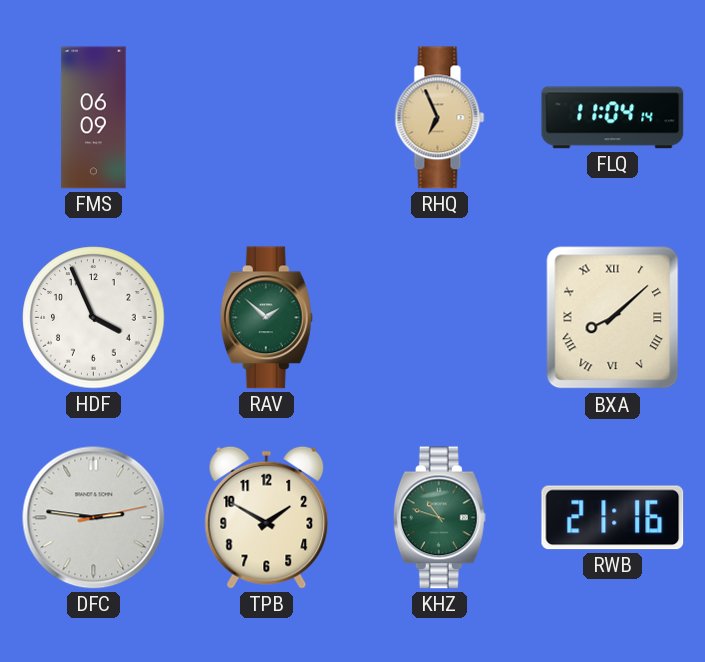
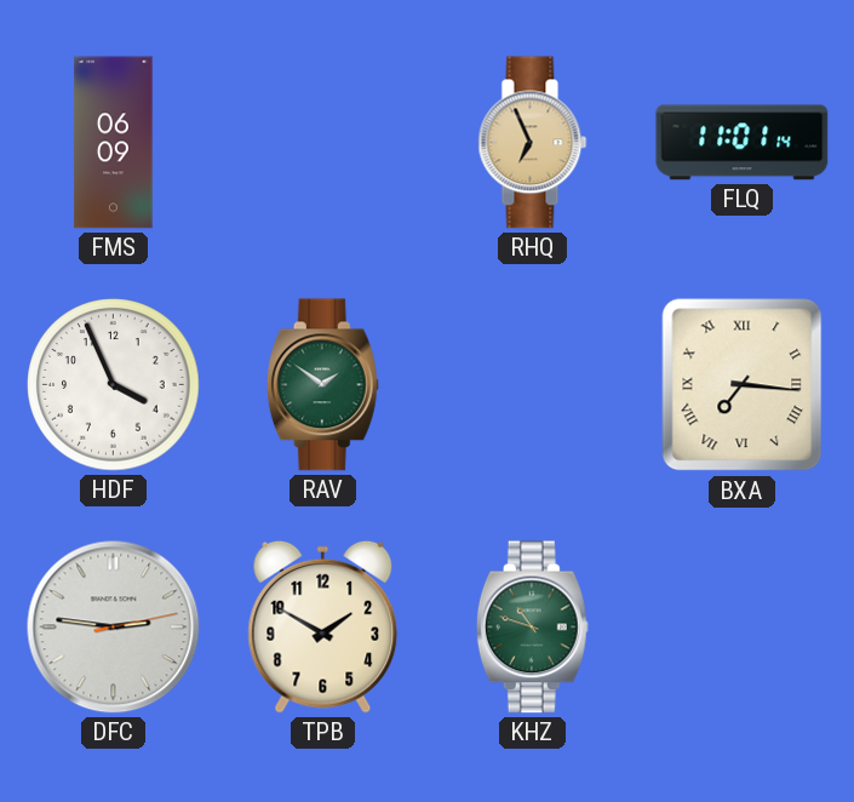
FLQ: 11:04 -> 11:01 (743, 143)
RAV: 1:52 -> 1:51 (322, 385)
BXA: 8:08 -> 7:16 (743, 385)
RWB: 21:16 -> none (613, 518)
